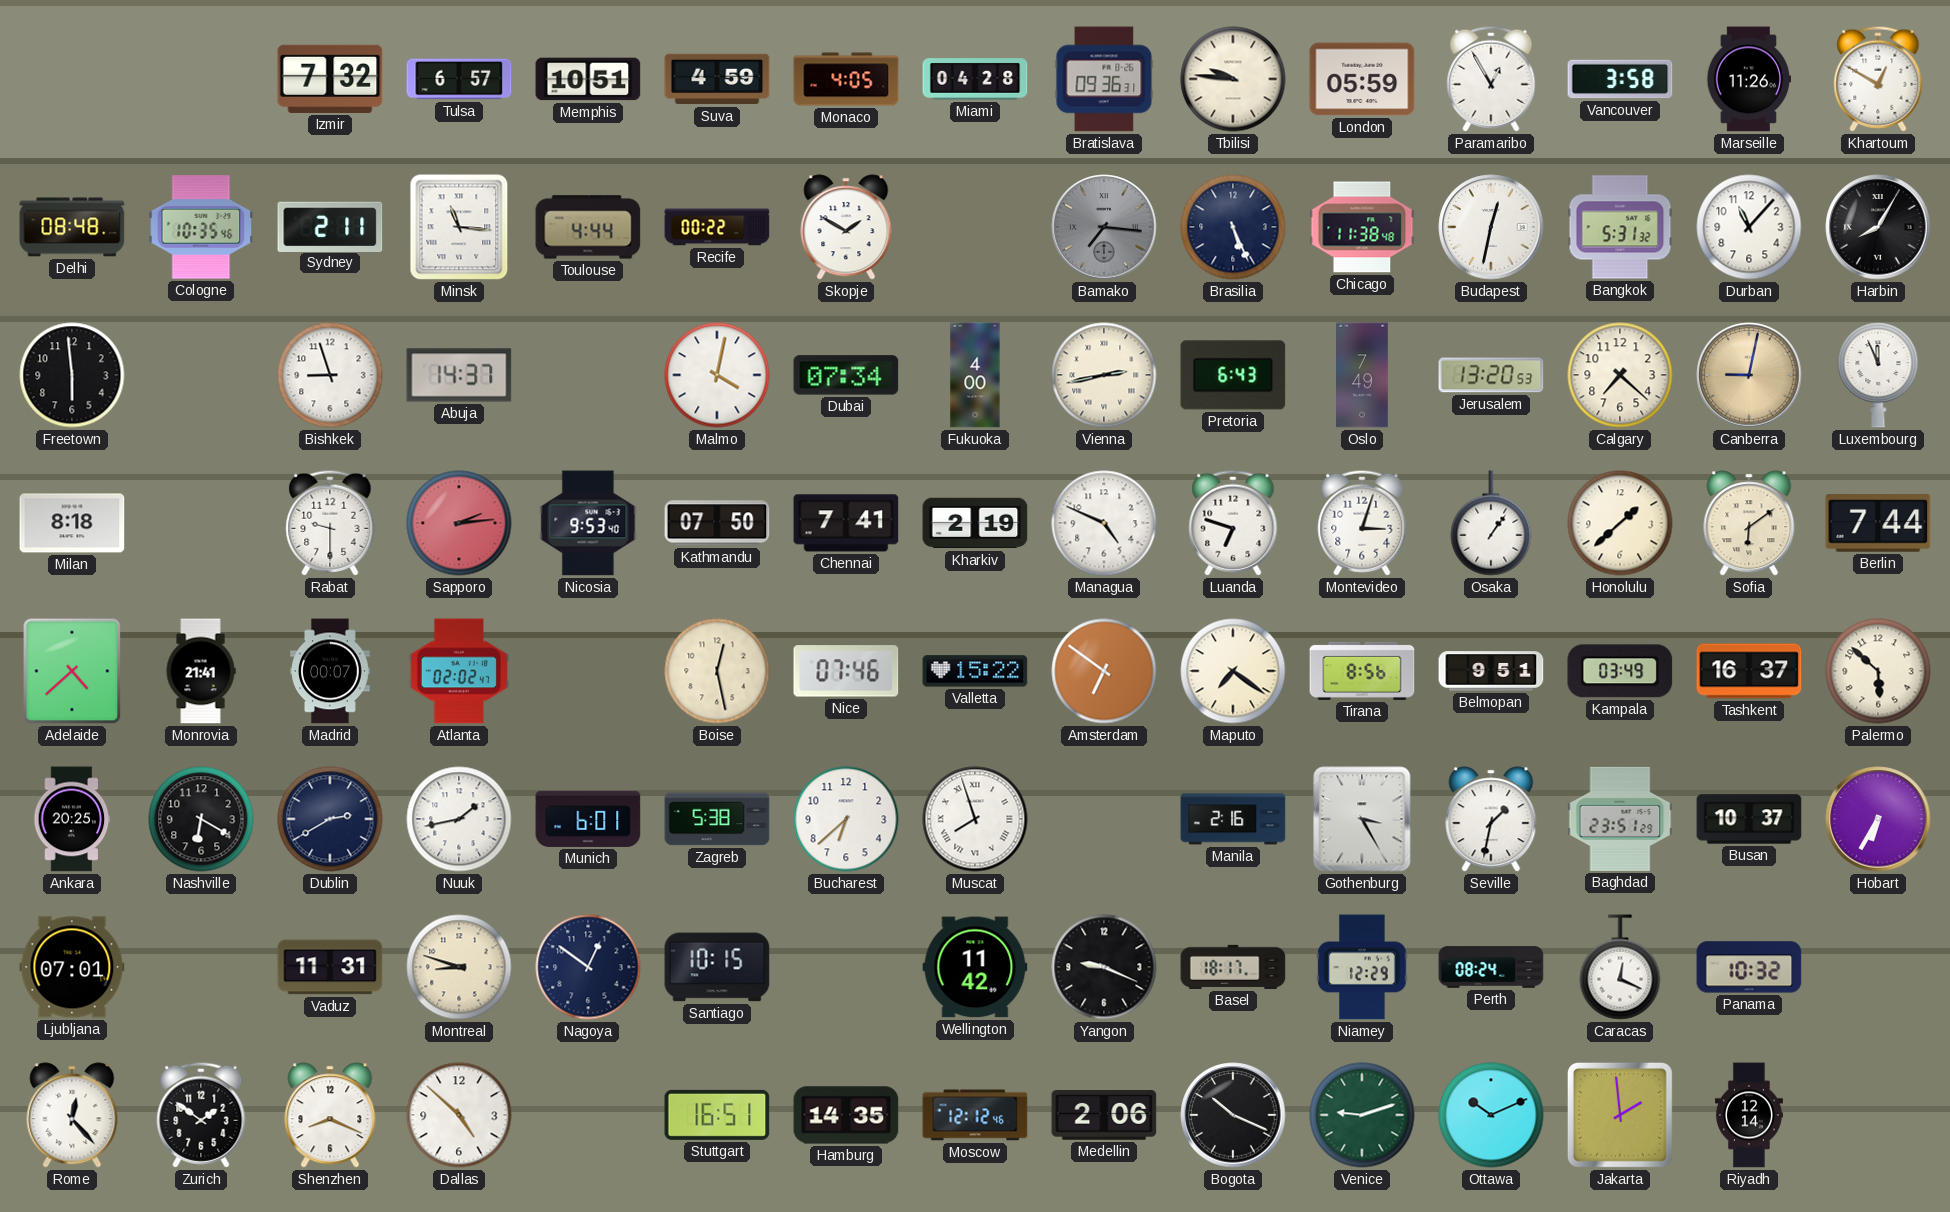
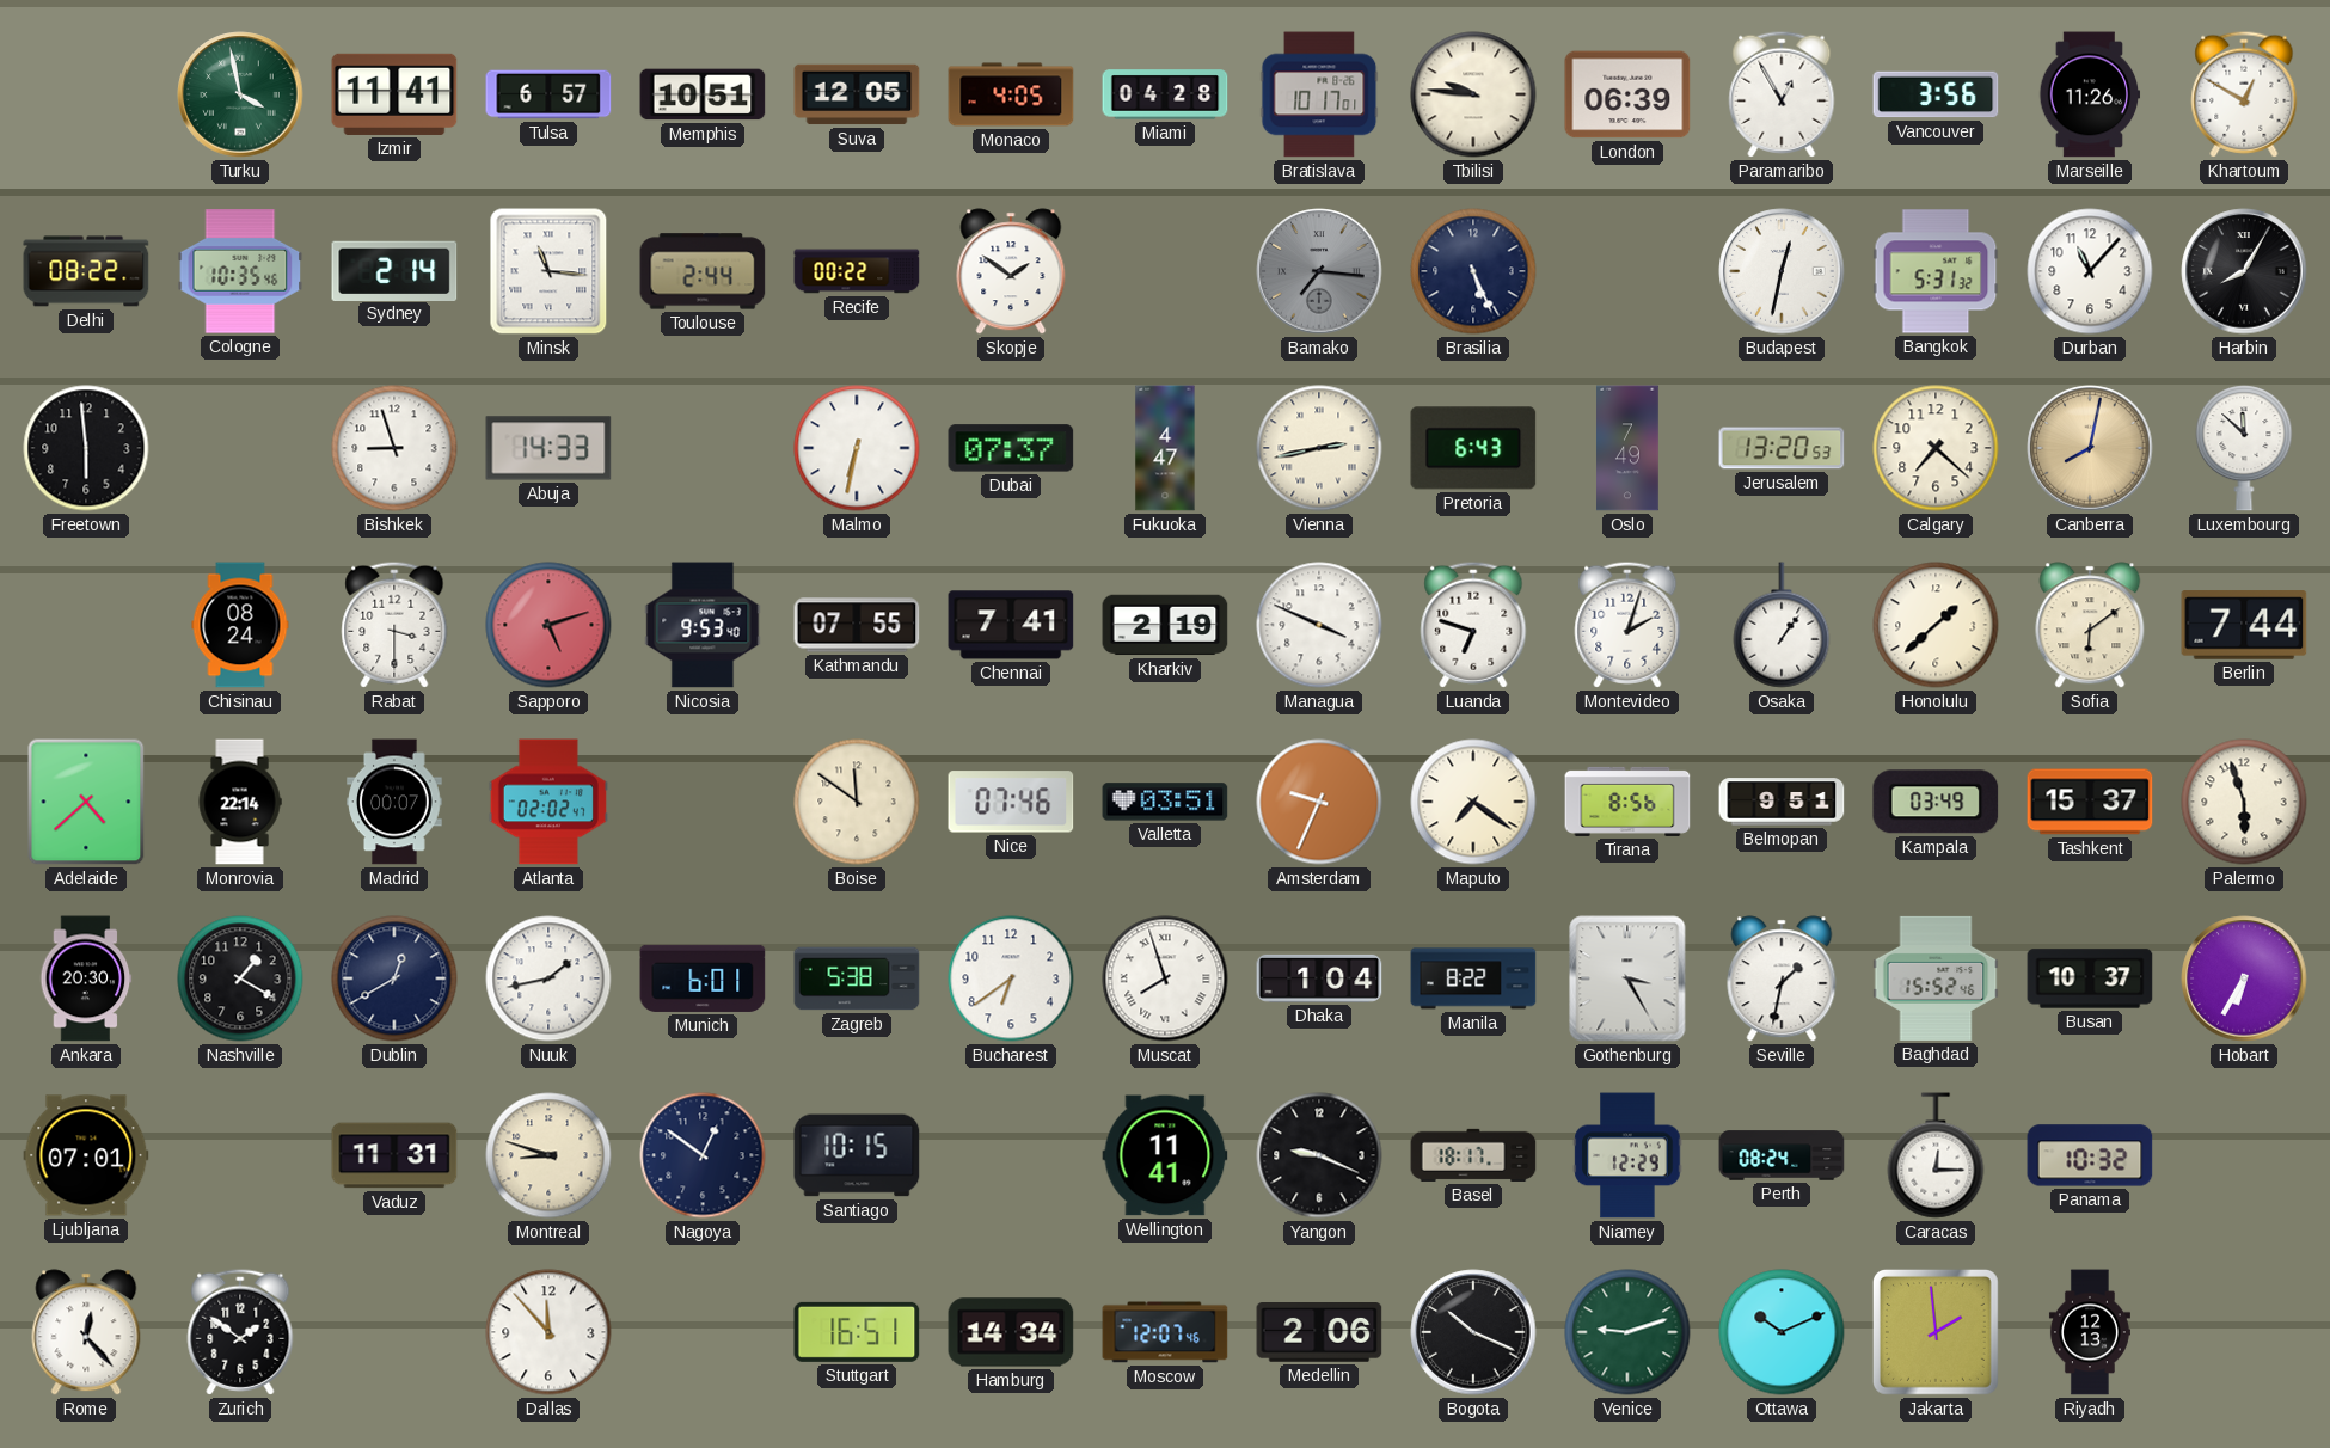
Turku: none -> 3:58 (240, 94)
Izmir: 7:32 -> 11:41 (394, 94)
Suva: 4:59 -> 12:05 (857, 94)
Bratislava: 09:36 -> 10:17 (1319, 94)
London: 05:59 -> 06:39 (1627, 94)
Vancouver: 3:58 -> 3:56 (1936, 94)
Delhi: 08:48 -> 08:22 (86, 271)
Sydney: 2:11 -> 2:14 (394, 270)
Toulouse: 4:44 -> 2:44 (703, 271)
Skopje: 1:50 -> 1:51 (1011, 271)
Chicago: 11:38 -> none (1362, 227)
Abuja: 14:37 -> 14:33 (548, 448)
Malmo: 4:02 -> 6:32 (857, 448)
Dubai: 07:34 -> 07:37 (1011, 448)
Fukuoka: 4:00 -> 4:47 (1165, 448)
Canberra: 9:02 -> 8:02 (2090, 448)
Luxembourg: 11:56 -> 11:52 (2244, 448)
Milan: 8:18 -> none (72, 523)
Chisinau: none -> 08:24 (240, 625)
Rabat: 9:30 -> 3:30 (394, 625)
Sapporo: 2:14 -> 5:12 (548, 625)
Kathmandu: 07:50 -> 07:55 (857, 625)
Managua: 4:49 -> 3:49 (1319, 625)
Montevideo: 3:03 -> 2:03 (1627, 625)
Monrovia: 21:41 -> 22:14 (240, 802)
Boise: 12:28 -> 11:51 (857, 802)
Valletta: 15:22 -> 03:51 (1165, 802)
Amsterdam: 6:51 -> 9:34 (1319, 802)
Tashkent: 16:37 -> 15:37 (2090, 802)
Palermo: 5:52 -> 5:57 (2244, 802)
Ankara: 20:25 -> 20:30 (86, 978)
Nashville: 6:20 -> 1:20 (240, 978)
Dublin: 2:40 -> 12:40 (394, 978)
Bucharest: 6:38 -> 6:39 (1011, 978)
Dhaka: none -> 1:04 (1319, 978)
Manila: 2:16 -> 8:22 (1473, 978)
Baghdad: 23:51 -> 15:52 (1936, 978)
Wellington: 11:42 -> 11:41 (1165, 1155)
Caracas: 12:19 -> 12:15 (1936, 1155)
Shenzhen: 8:19 -> none (330, 1115)
Dallas: 4:52 -> 11:53 (548, 1332)
Hamburg: 14:35 -> 14:34 (1011, 1332)
Moscow: 12:12 -> 12:07 (1165, 1332)
Riyadh: 12:14 -> 12:13 (2090, 1332)
